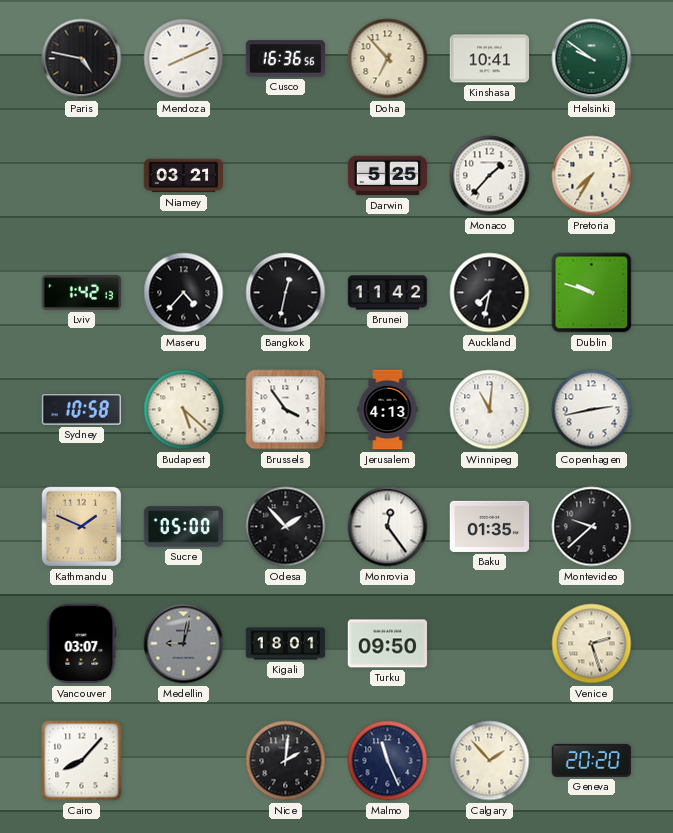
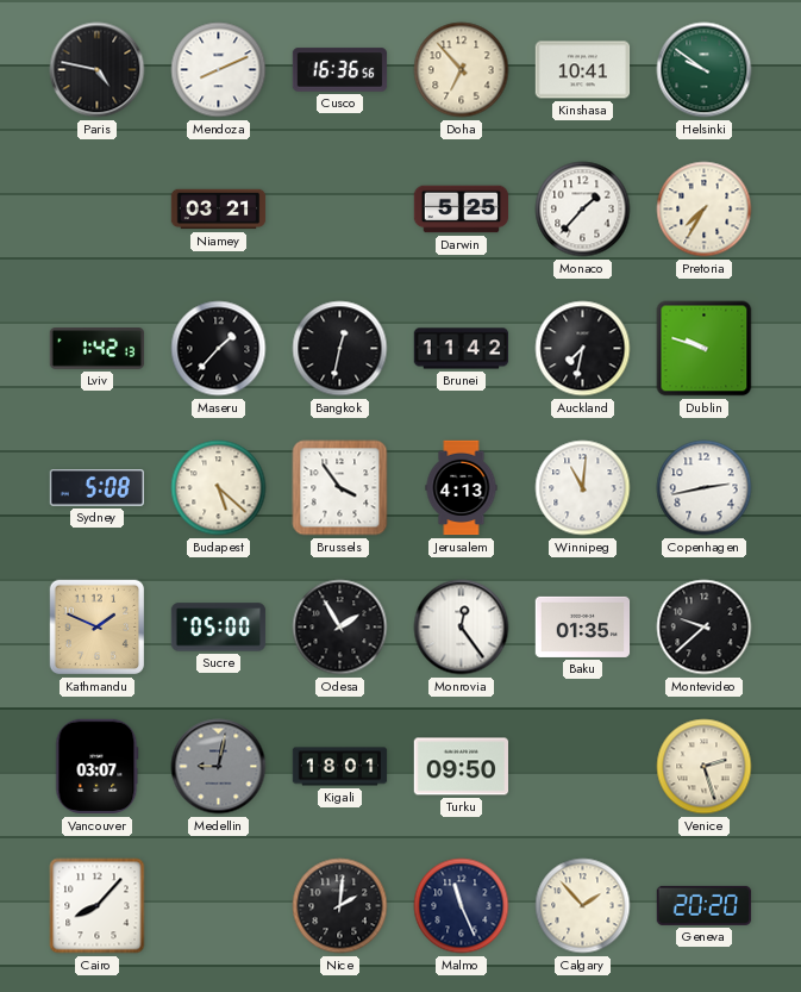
Maseru: 4:37 -> 1:37 (219, 349)
Sydney: 10:58 -> 5:08 (96, 488)
Odesa: 1:53 -> 1:55 (340, 628)
